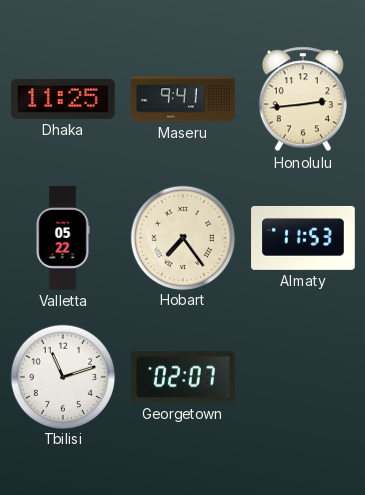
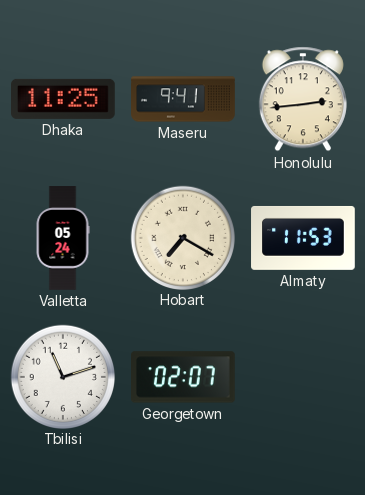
Valletta: 05:22 -> 05:24 (63, 238)
Hobart: 7:24 -> 7:20 (182, 237)
